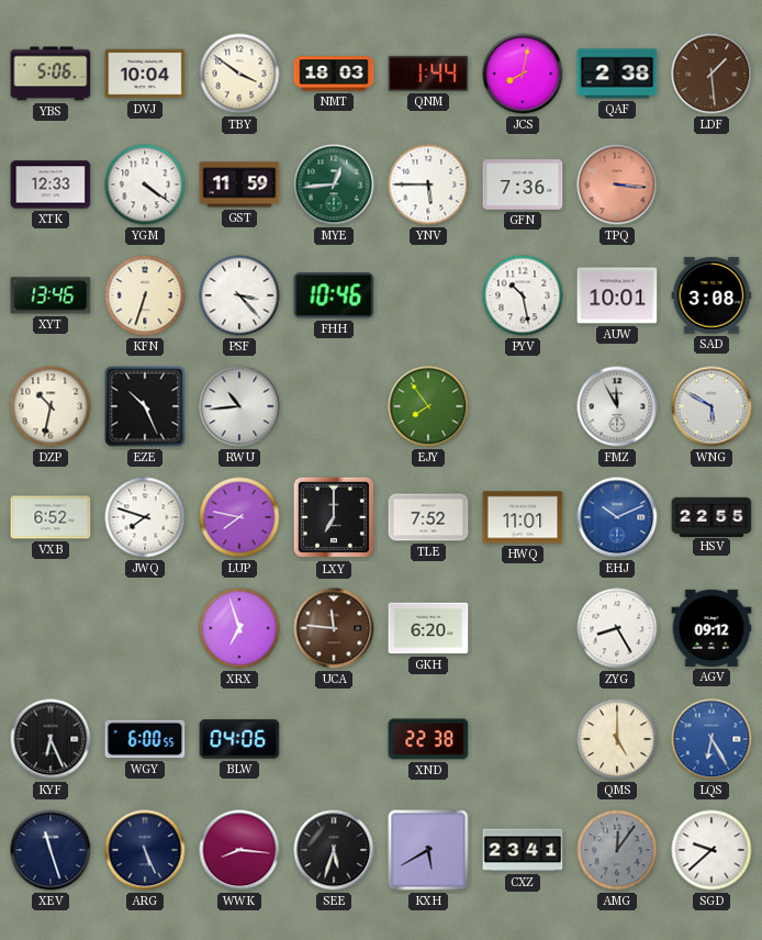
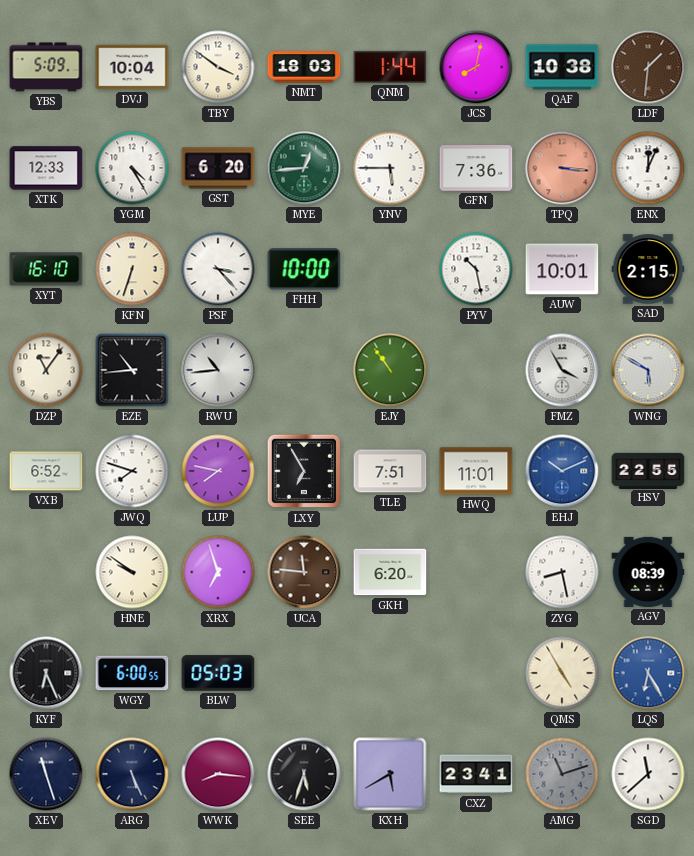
YBS: 5:06 -> 5:09 (46, 67)
QAF: 2:38 -> 10:38 (562, 67)
LDF: 1:29 -> 1:31 (648, 67)
YGM: 4:21 -> 4:25 (132, 168)
GST: 11:59 -> 6:20 (218, 168)
ENX: none -> 12:04 (648, 168)
XYT: 13:46 -> 16:10 (46, 269)
FHH: 10:46 -> 10:00 (304, 269)
SAD: 3:08 -> 2:15 (648, 269)
DZP: 10:32 -> 11:06 (46, 370)
EZE: 10:26 -> 10:44 (132, 370)
EJY: 7:54 -> 10:54 (390, 370)
FMZ: 11:55 -> 3:55 (562, 370)
LXY: 7:00 -> 6:55 (304, 471)
TLE: 7:52 -> 7:51 (390, 471)
HNE: none -> 9:51 (132, 572)
ZYG: 8:25 -> 8:28 (562, 572)
AGV: 09:12 -> 08:39 (648, 572)
BLW: 04:06 -> 05:03 (218, 673)
XND: 22:38 -> none (428, 739)
QMS: 5:00 -> 4:55 (562, 673)
AMG: 12:06 -> 11:12 (562, 774)
SGD: 9:38 -> 11:38 (648, 774)
